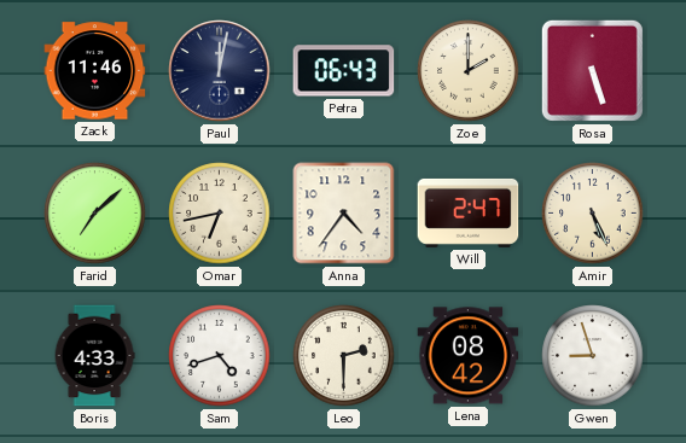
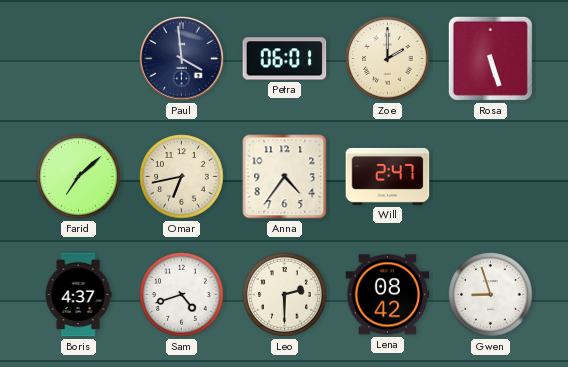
Zack: 11:46 -> none (95, 71)
Paul: 12:02 -> 3:59 (182, 59)
Petra: 06:43 -> 06:01 (285, 59)
Amir: 5:26 -> none (593, 214)
Boris: 4:33 -> 4:37 (78, 295)
